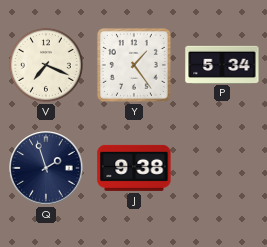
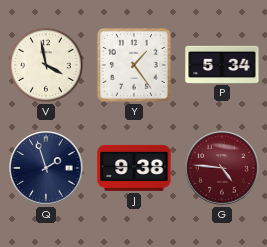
V: 7:19 -> 3:58 (46, 65)
G: none -> 4:46 (222, 168)
